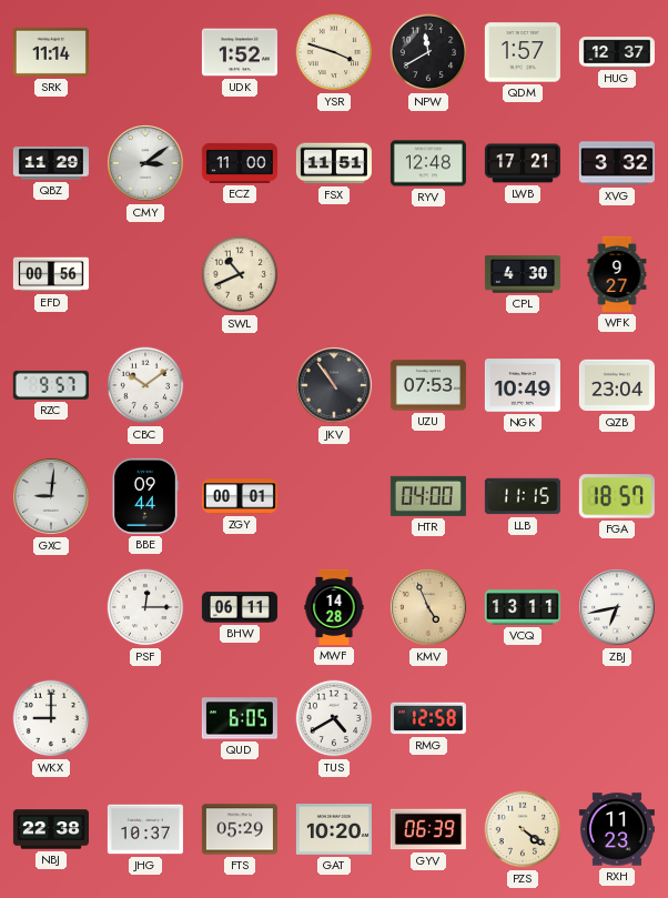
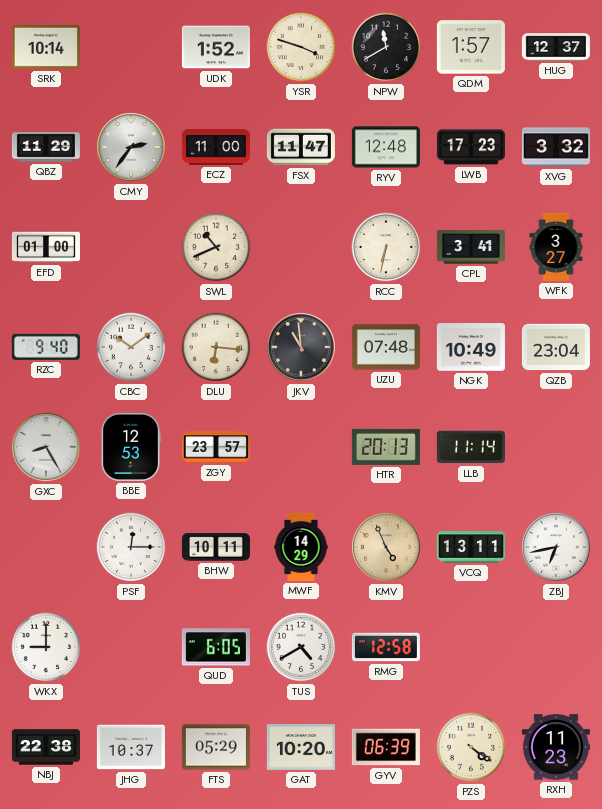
SRK: 11:14 -> 10:14 (46, 47)
CMY: 3:09 -> 2:36 (131, 147)
FSX: 11:51 -> 11:47 (301, 147)
LWB: 17:21 -> 17:23 (471, 147)
EFD: 00:56 -> 01:00 (46, 247)
RCC: none -> 6:32 (386, 247)
CPL: 4:30 -> 3:41 (471, 247)
WFK: 9:27 -> 3:27 (556, 247)
RZC: 9:57 -> 9:40 (46, 347)
DLU: none -> 6:16 (216, 347)
JKV: 10:54 -> 10:59 (301, 347)
UZU: 07:53 -> 07:48 (386, 347)
GXC: 9:01 -> 8:25 (46, 447)
BBE: 09:44 -> 12:53 (131, 447)
ZGY: 00:01 -> 23:57 (216, 447)
HTR: 04:00 -> 20:13 (386, 447)
LLB: 11:15 -> 11:14 (471, 447)
FGA: 18:57 -> none (617, 496)
BHW: 06:11 -> 10:11 (216, 547)
MWF: 14:28 -> 14:29 (301, 547)
